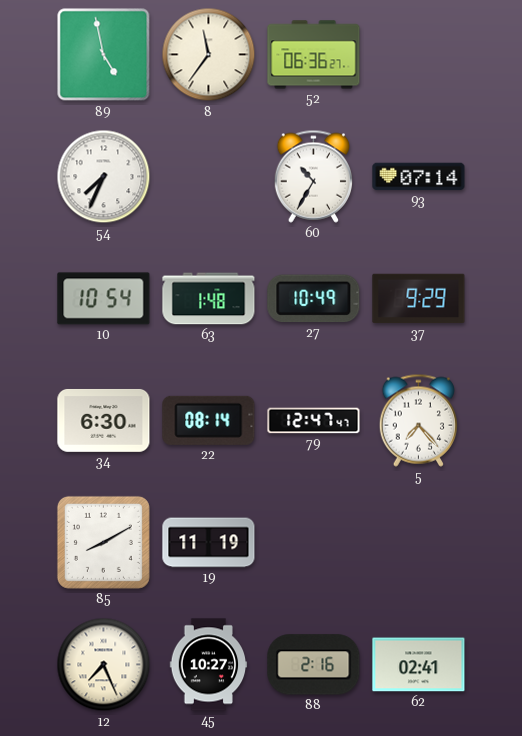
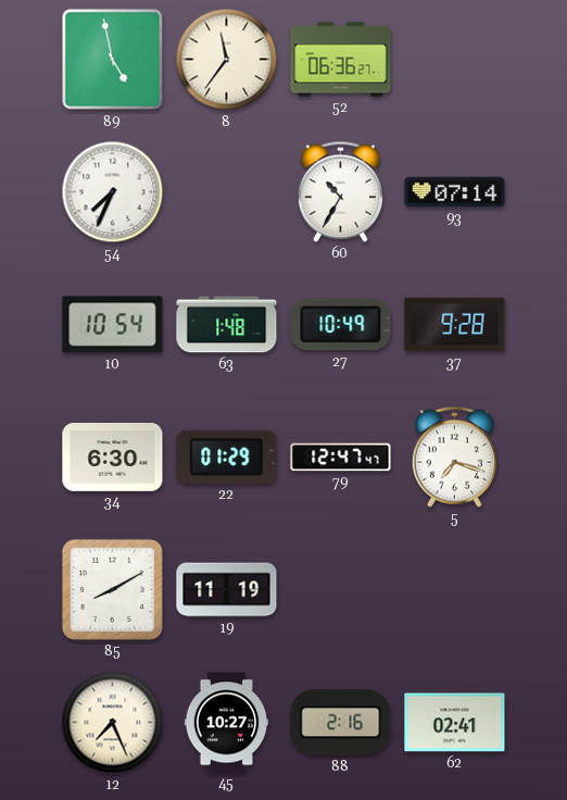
37: 9:29 -> 9:28 (455, 325)
22: 08:14 -> 01:29 (227, 457)
5: 7:23 -> 7:18 (454, 457)
